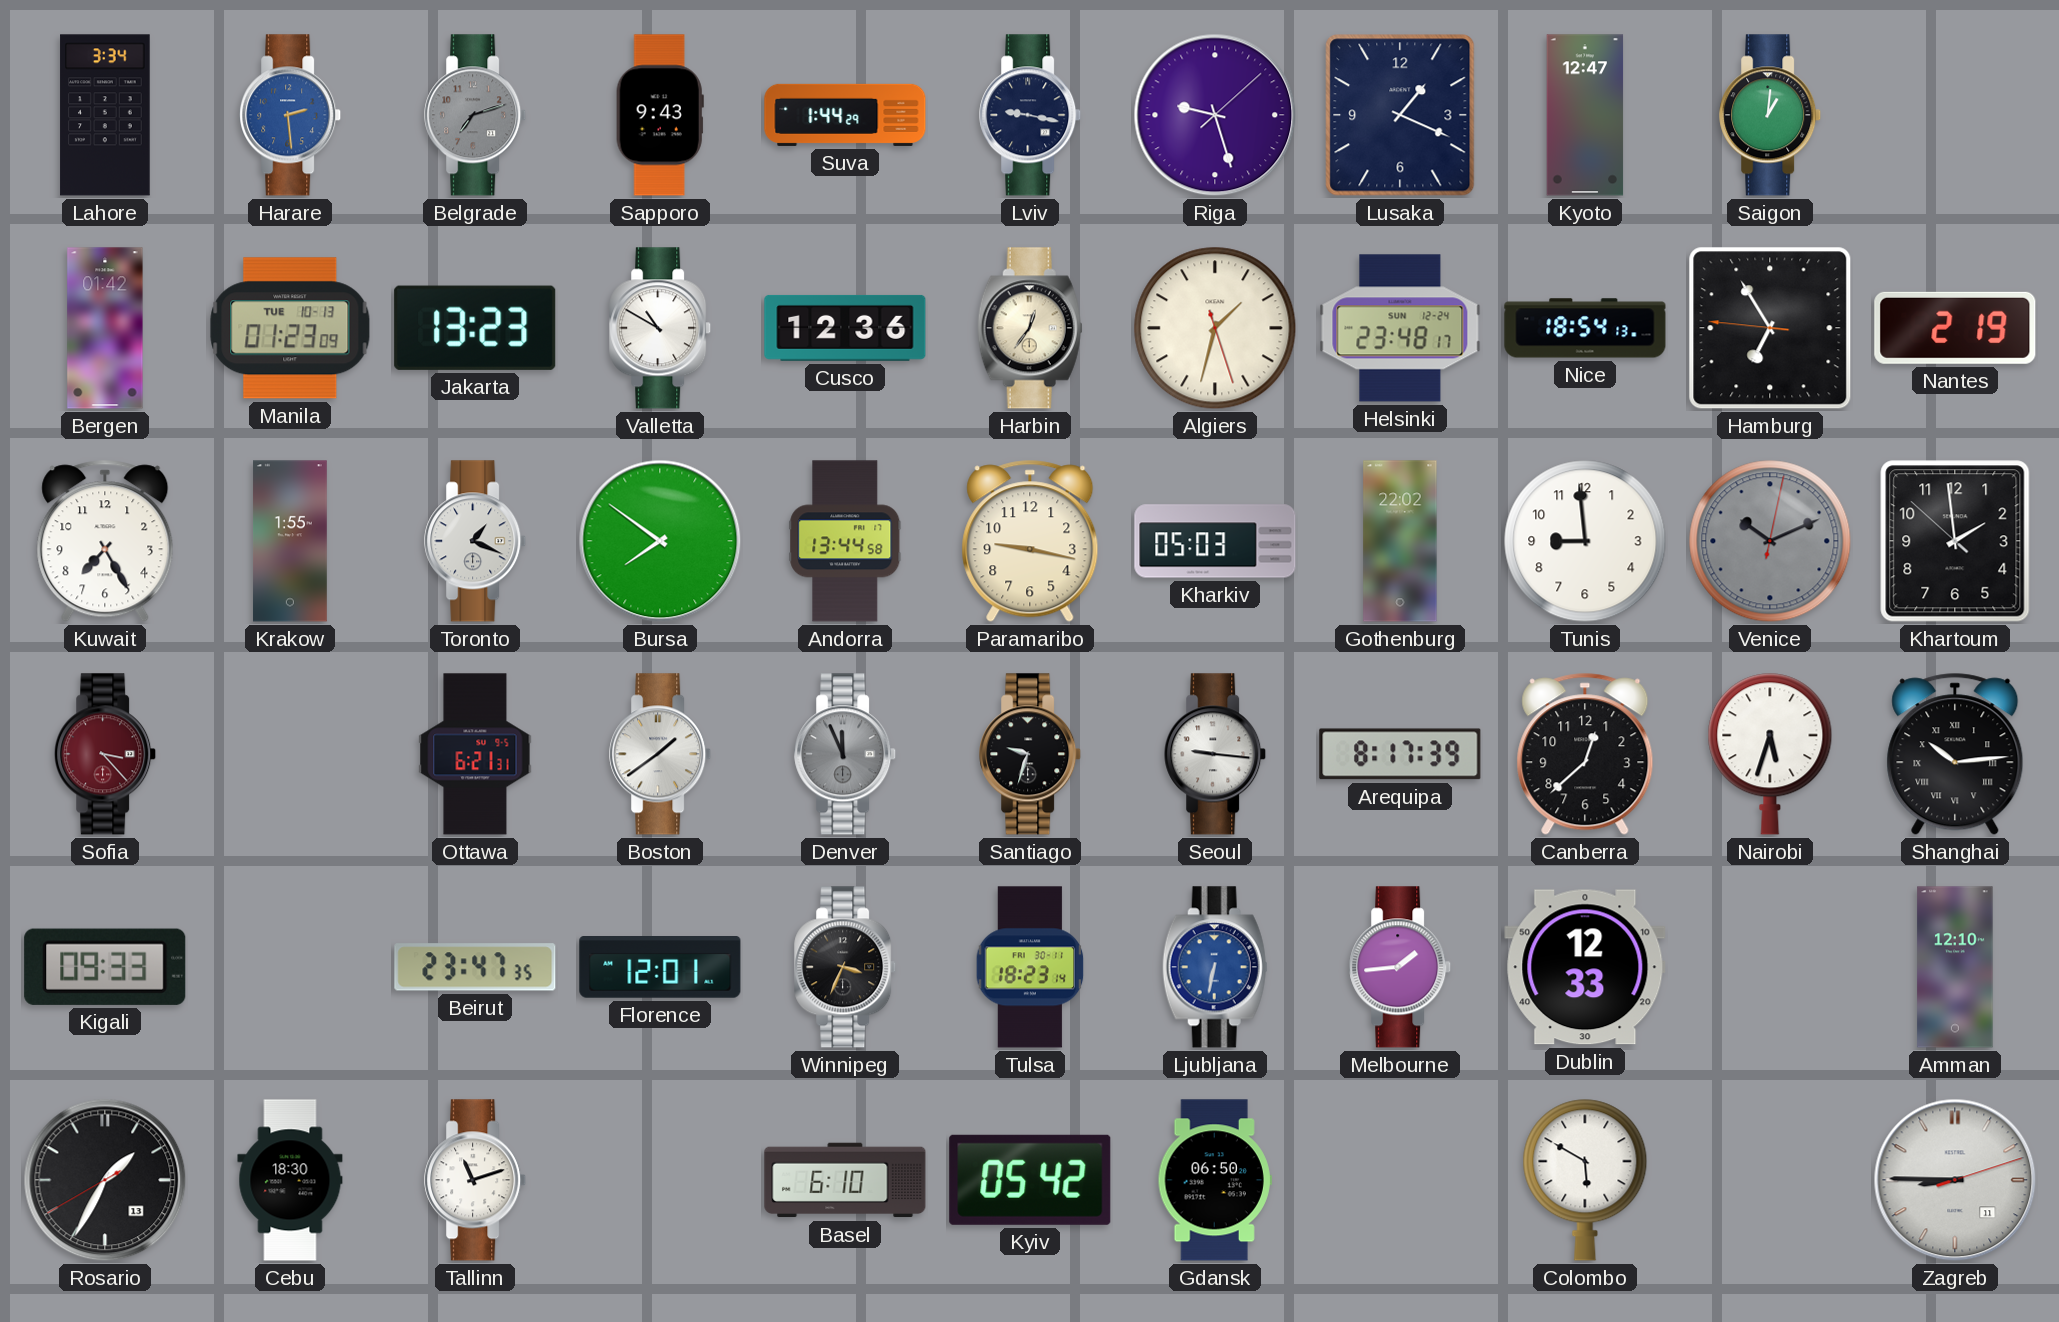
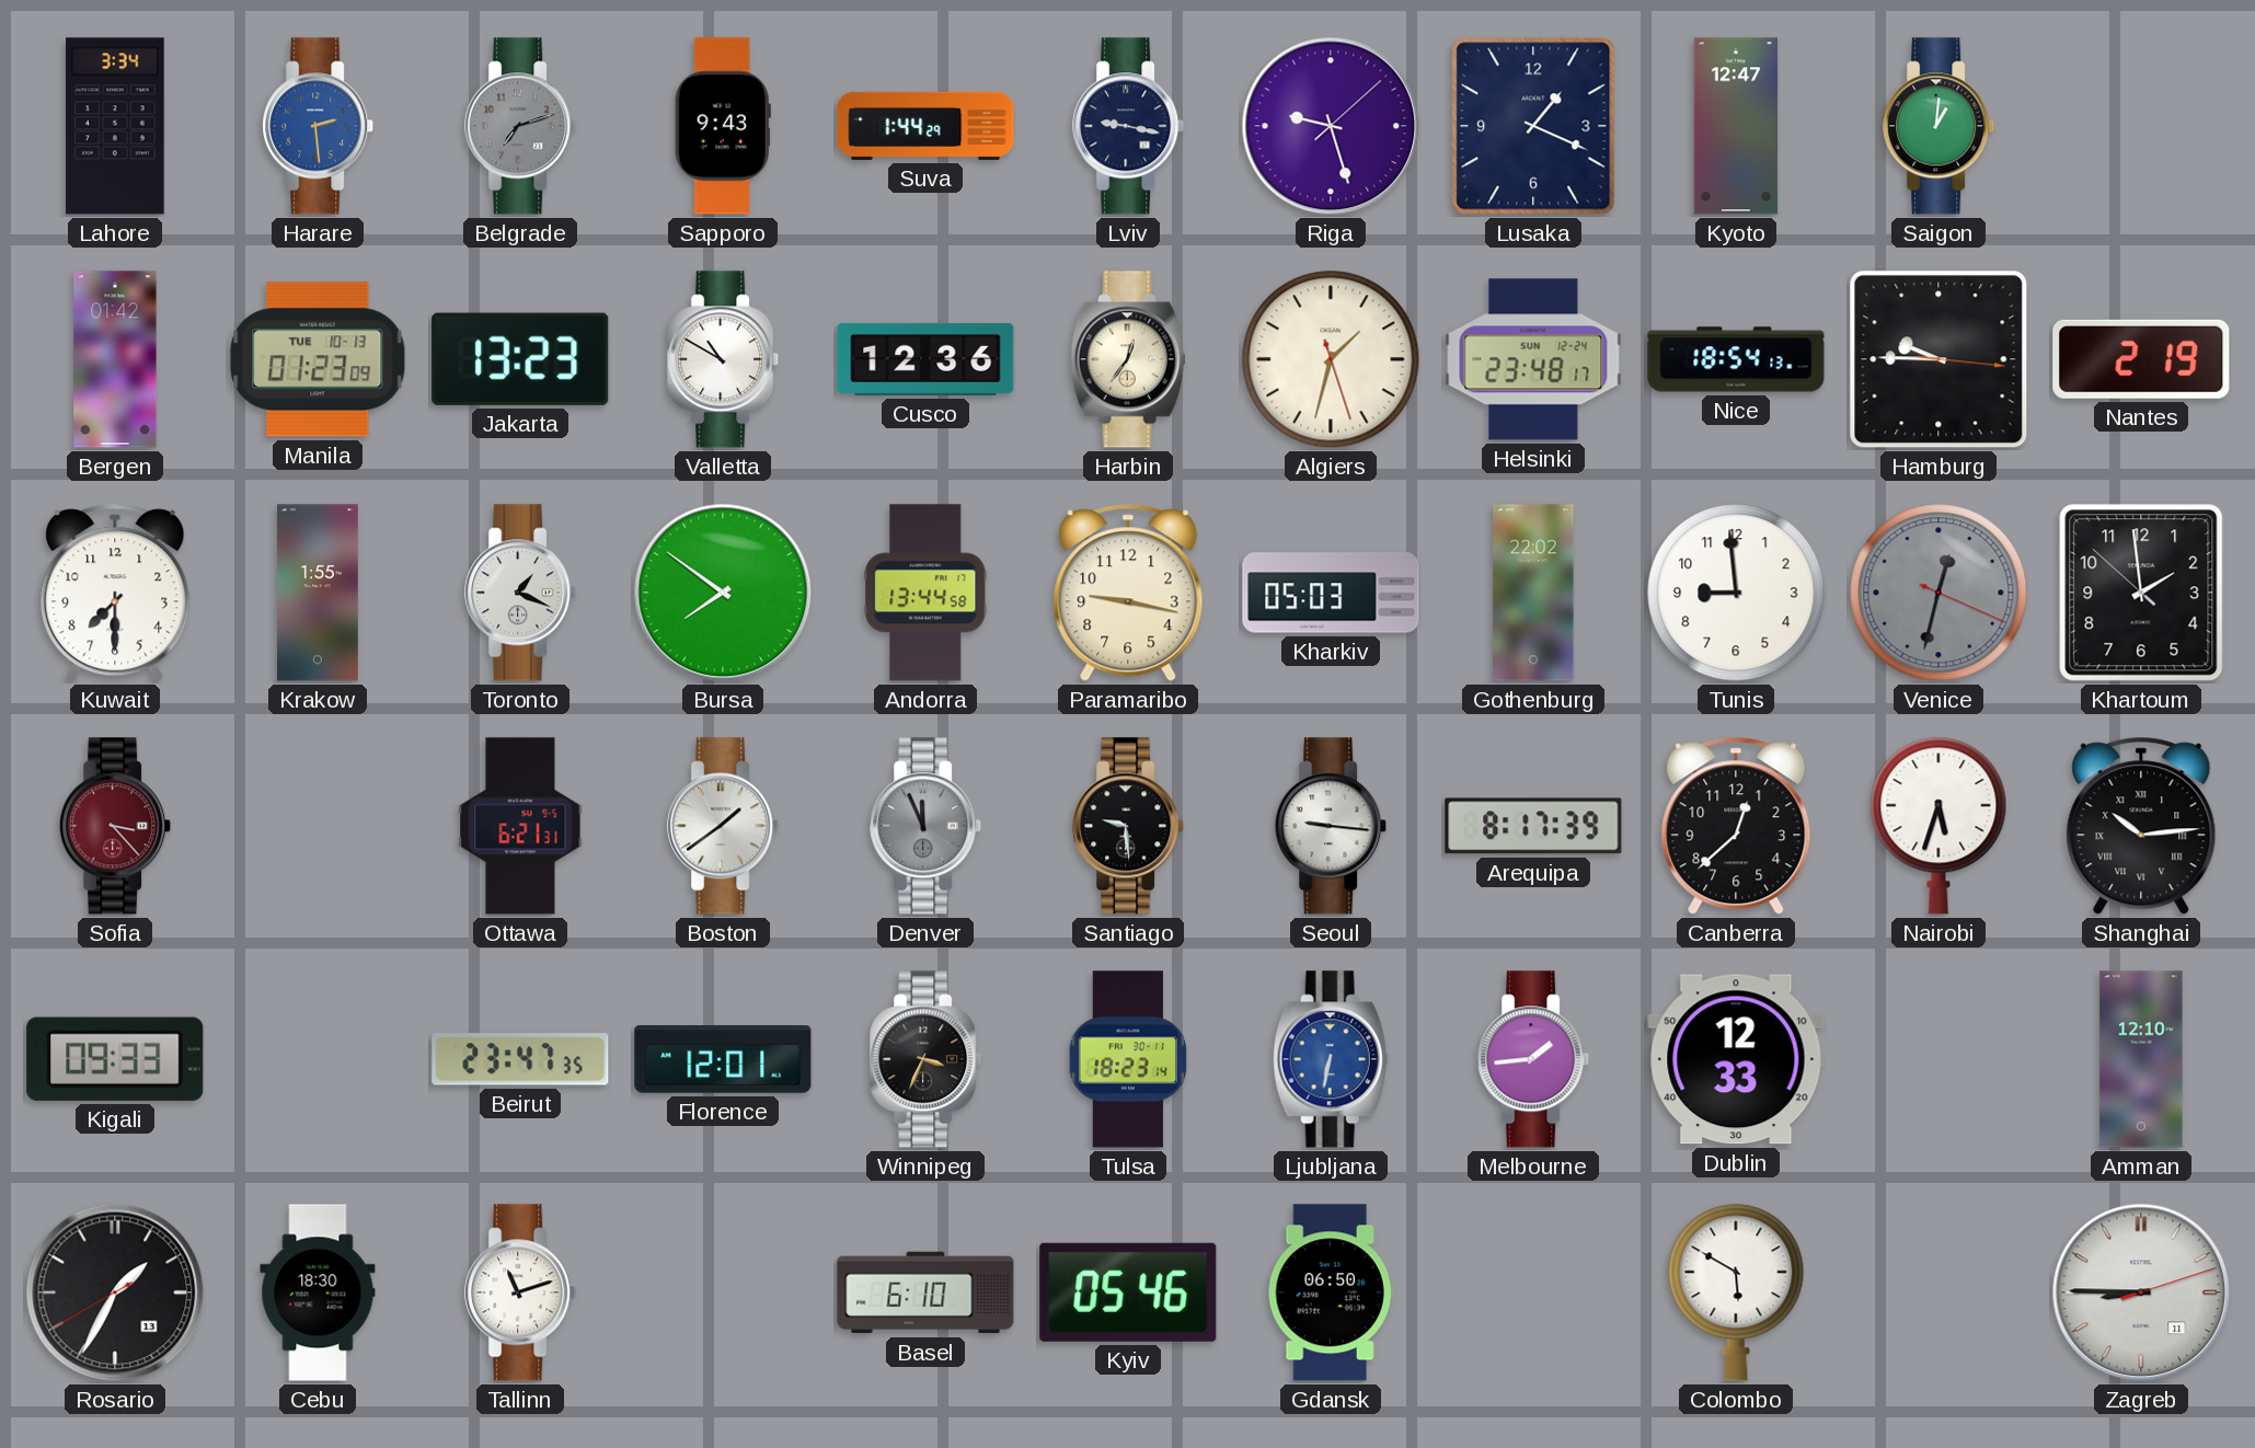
Hamburg: 6:54 -> 9:45 (1938, 359)
Kuwait: 7:25 -> 7:30 (115, 593)
Venice: 10:11 -> 12:32 (1938, 593)
Santiago: 9:33 -> 9:29 (1129, 826)
Kyiv: 05:42 -> 05:46 (1128, 1292)
